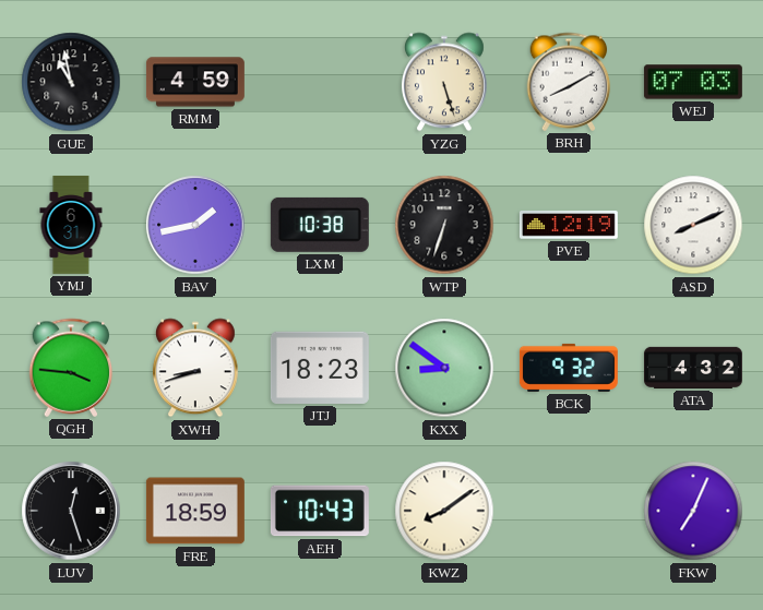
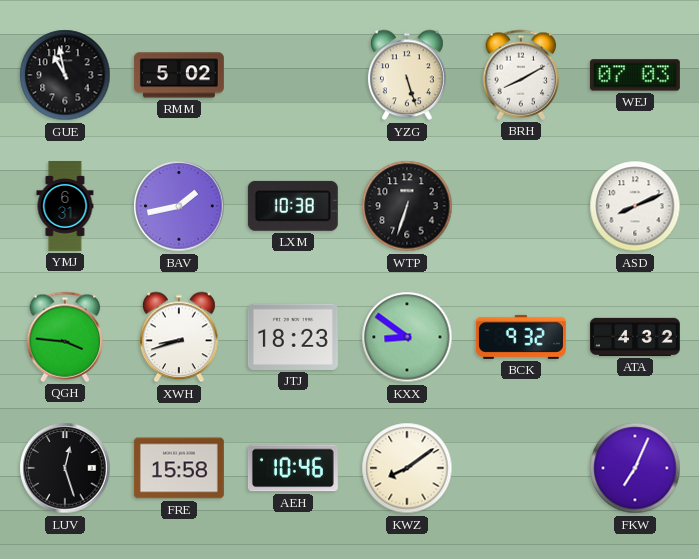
RMM: 4:59 -> 5:02 (179, 75)
PVE: 12:19 -> none (569, 225)
FRE: 18:59 -> 15:58 (179, 468)
AEH: 10:43 -> 10:46 (293, 468)
